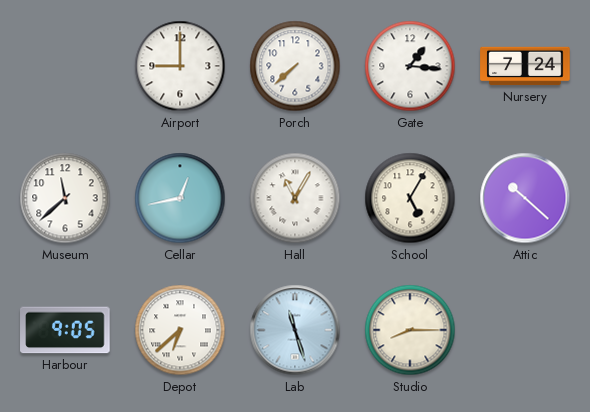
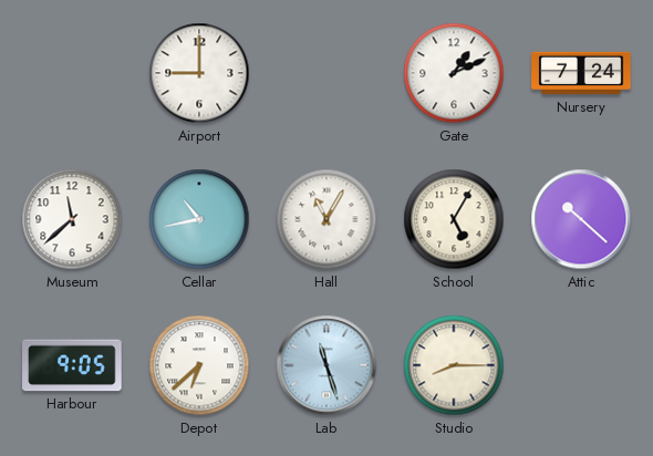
Porch: 7:38 -> none (295, 66)
Gate: 1:16 -> 1:11 (454, 73)
Cellar: 12:43 -> 10:43 (199, 219)
